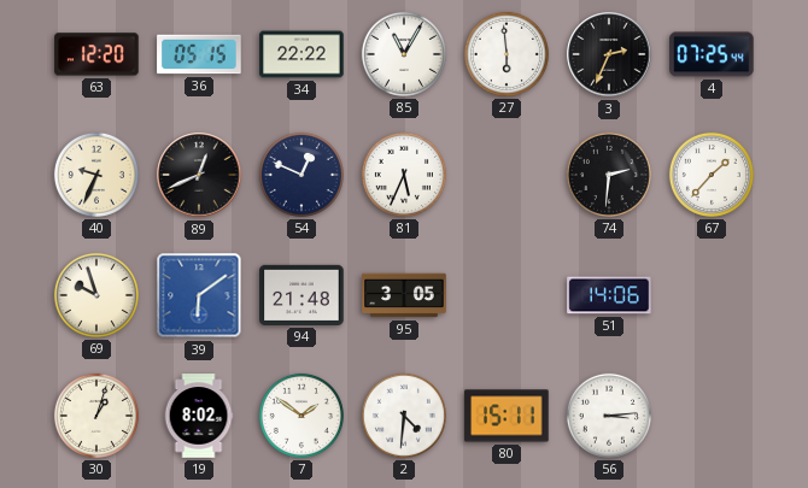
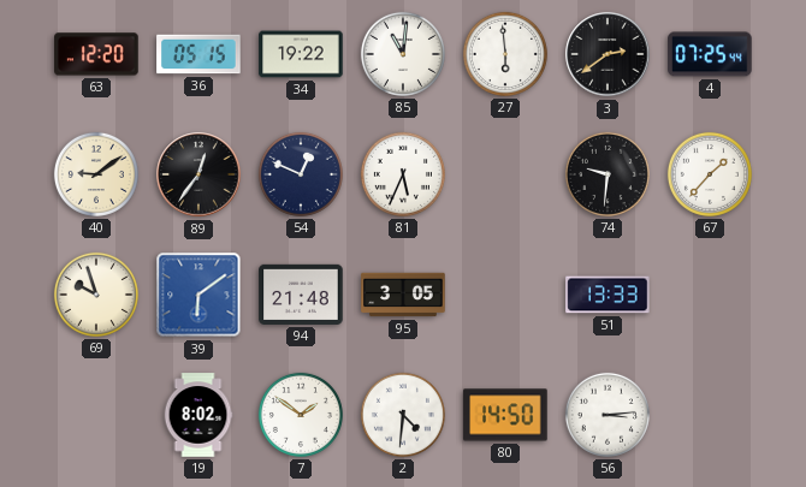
34: 22:22 -> 19:22 (301, 54)
85: 11:05 -> 11:01 (403, 54)
3: 2:34 -> 2:39 (608, 54)
40: 9:34 -> 9:09 (96, 174)
89: 12:41 -> 12:36 (198, 174)
74: 2:31 -> 9:31 (608, 174)
51: 14:06 -> 13:33 (608, 295)
30: 1:03 -> none (96, 416)
80: 15:11 -> 14:50 (505, 415)
